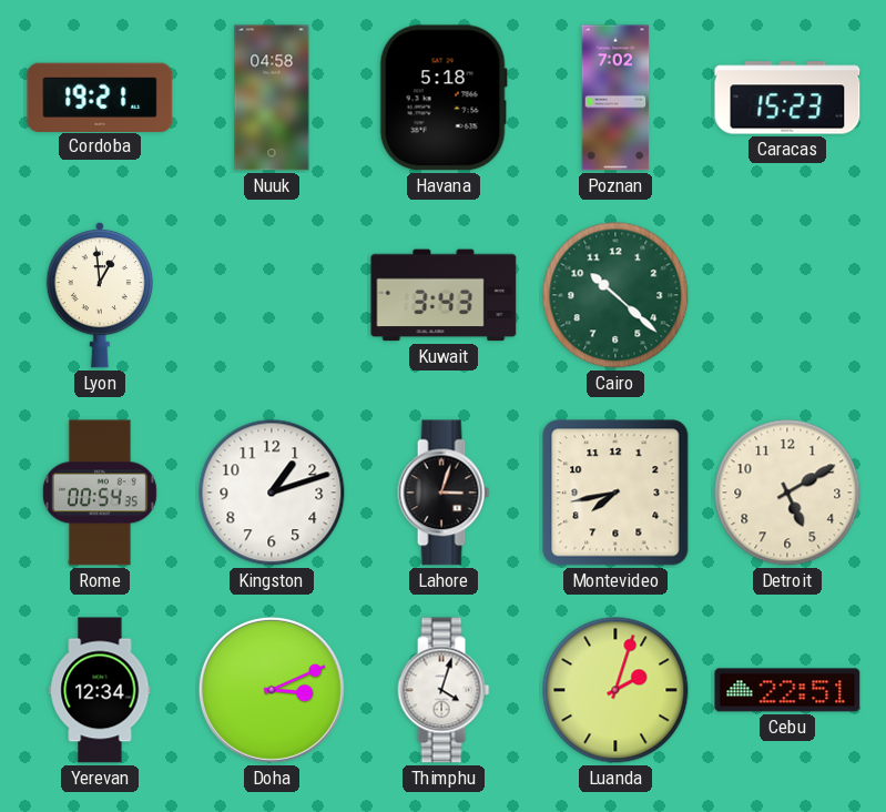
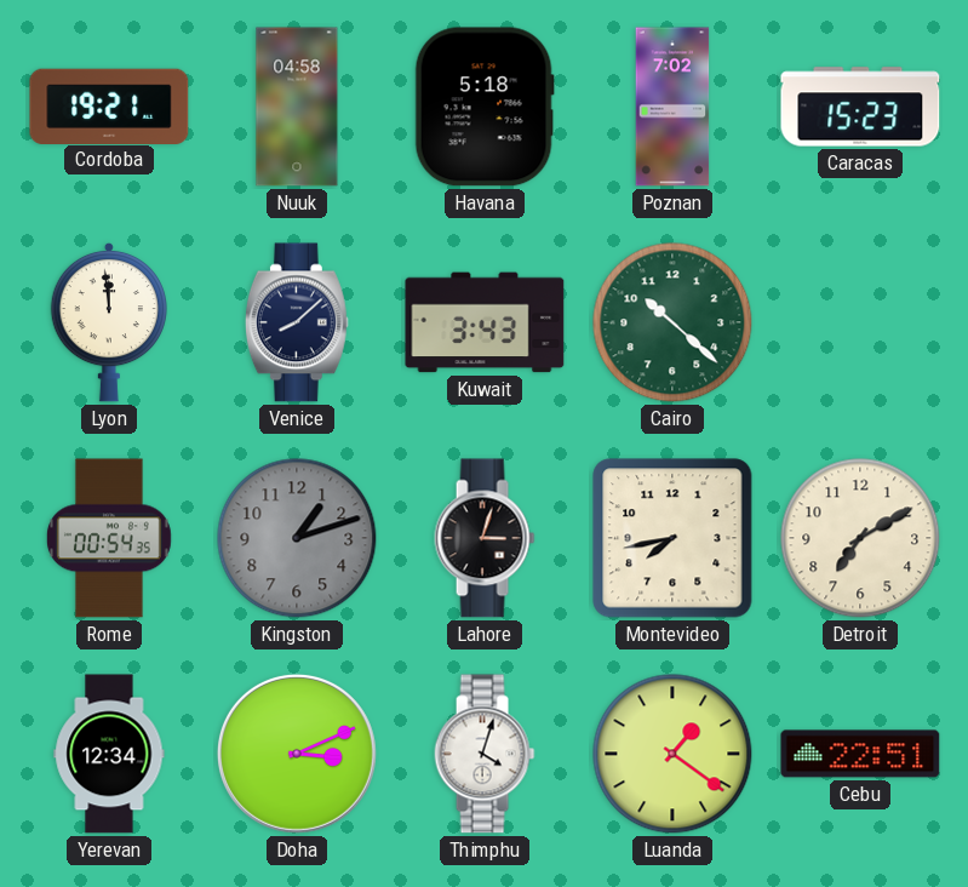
Lyon: 12:59 -> 11:59 (108, 322)
Venice: none -> 8:08 (297, 322)
Kingston dial: white -> grey (297, 538)
Detroit: 5:10 -> 7:10 (860, 538)
Luanda: 2:03 -> 1:21 (672, 754)
